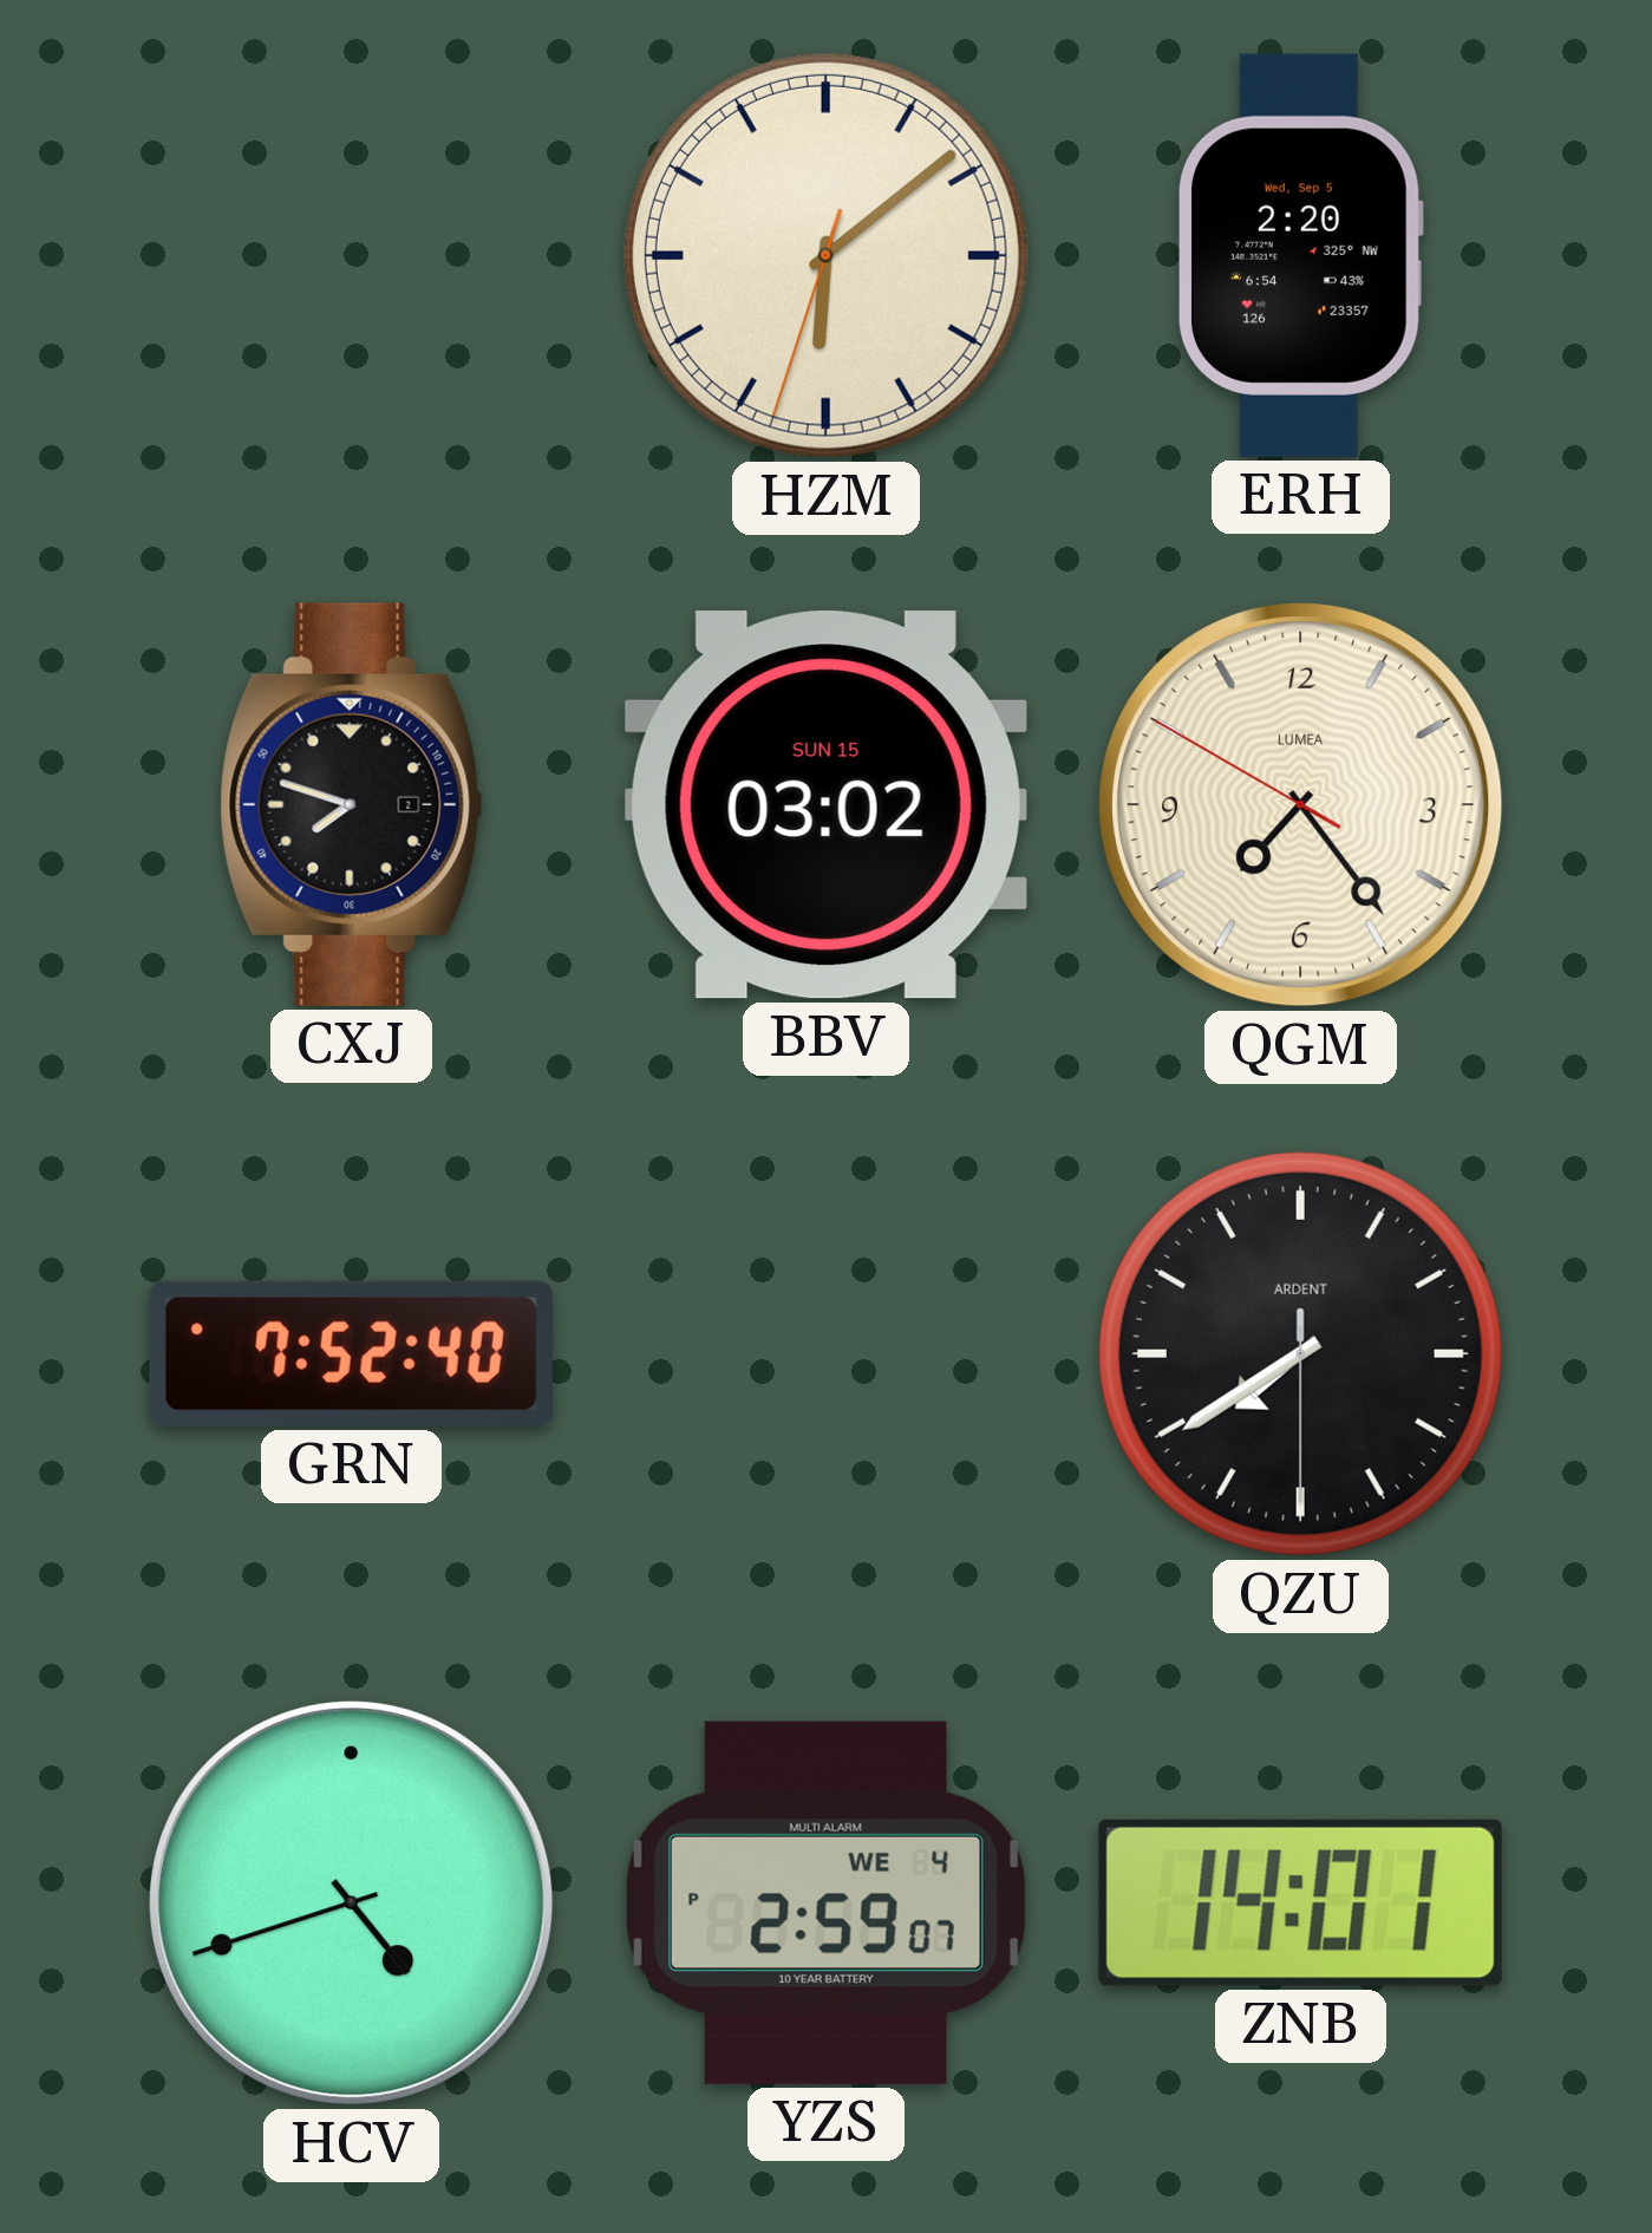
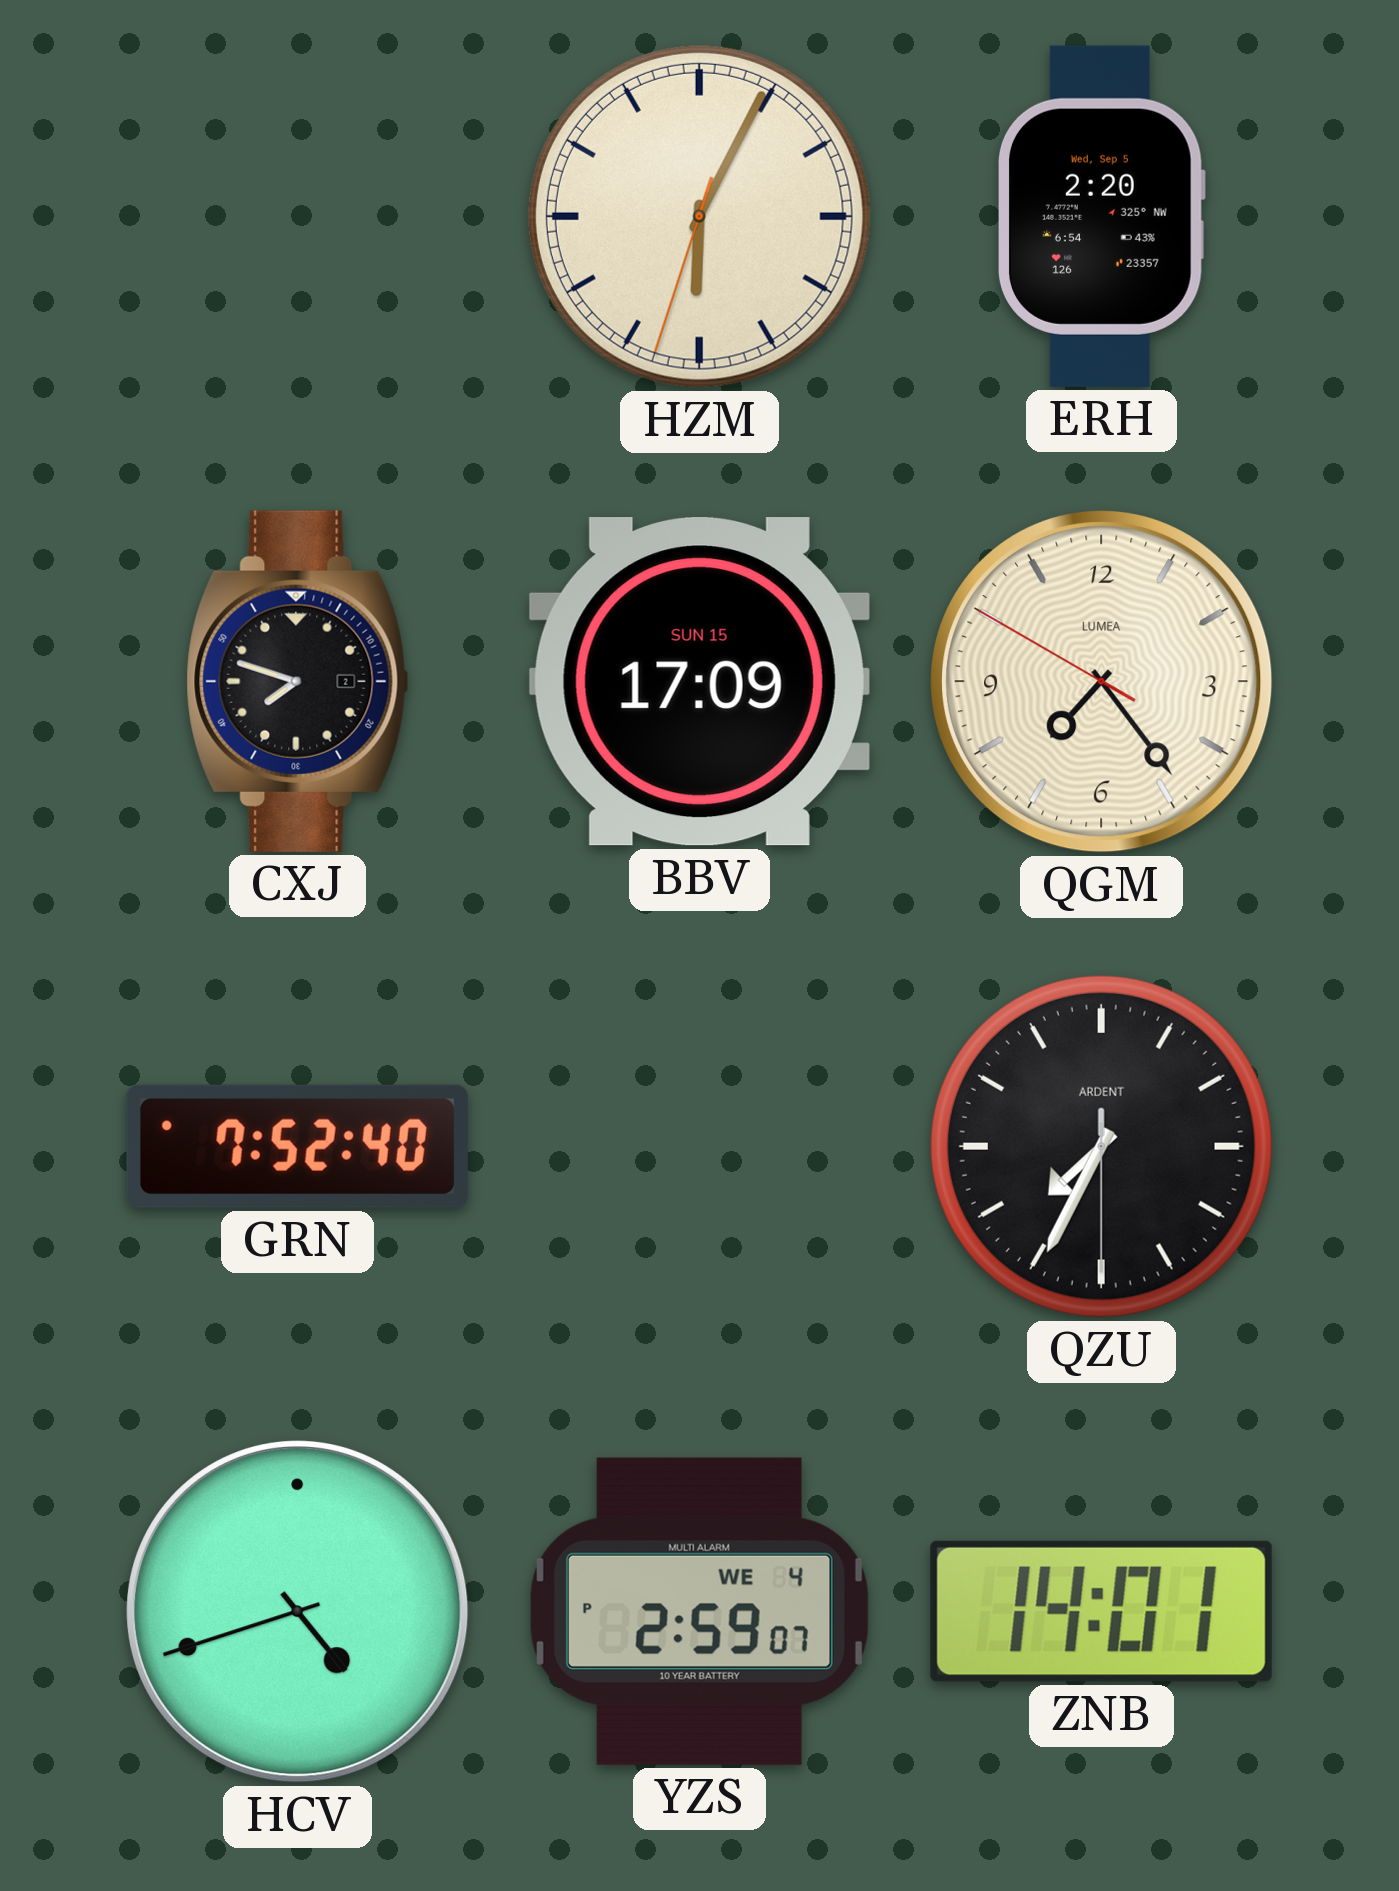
HZM: 6:08 -> 6:04 (699, 216)
BBV: 03:02 -> 17:09 (699, 682)
QZU: 7:39 -> 7:34 (1101, 1146)
